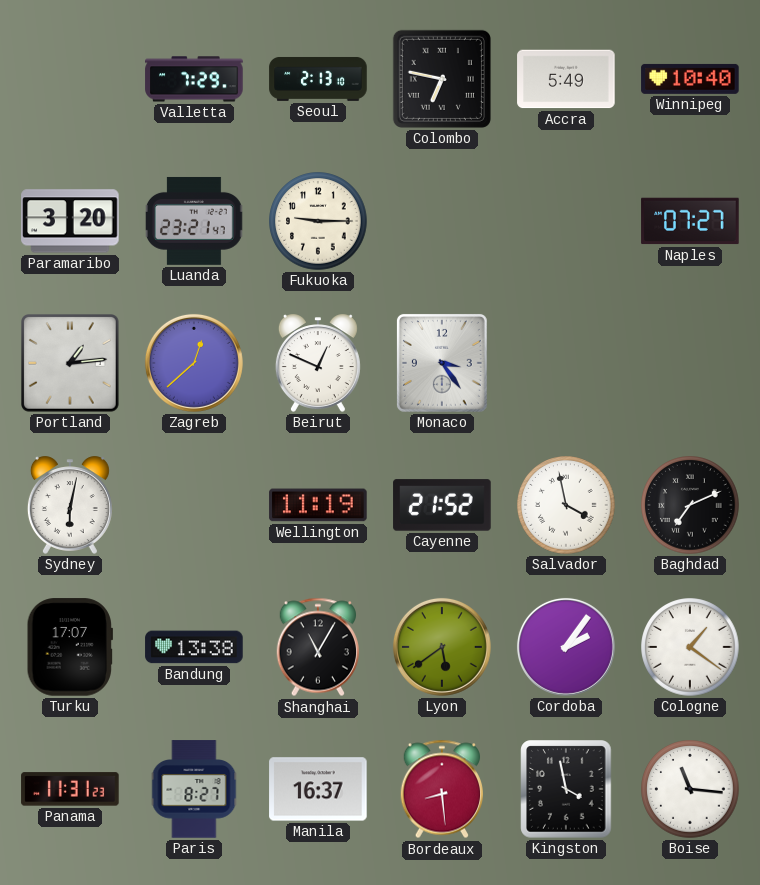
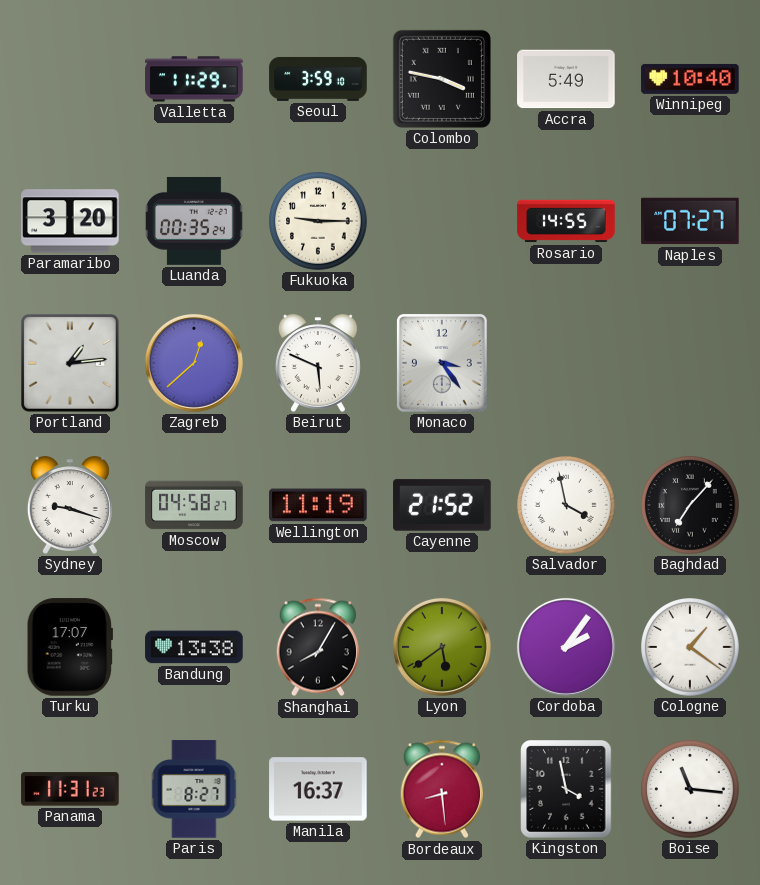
Valletta: 7:29 -> 11:29 (194, 79)
Seoul: 2:13 -> 3:59 (318, 79)
Colombo: 6:47 -> 3:47 (442, 79)
Luanda: 23:21 -> 00:35 (194, 221)
Rosario: none -> 14:55 (566, 221)
Beirut: 12:49 -> 5:49 (318, 363)
Sydney: 6:02 -> 9:18 (70, 505)
Moscow: none -> 04:58 (194, 505)
Baghdad: 7:11 -> 7:07 (690, 505)
Shanghai: 11:05 -> 8:05 (317, 647)
